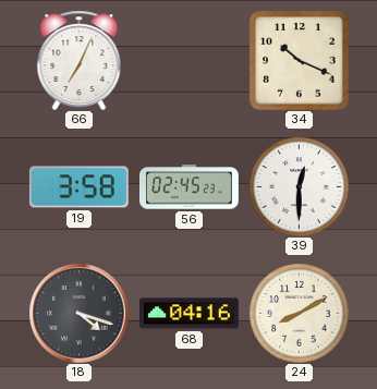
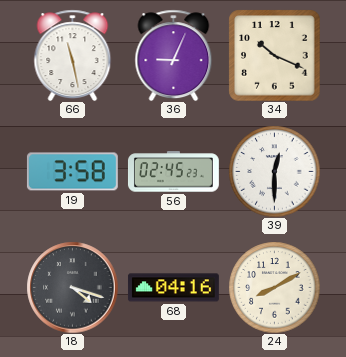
66: 7:04 -> 11:28 (73, 55)
36: none -> 9:04 (174, 55)
